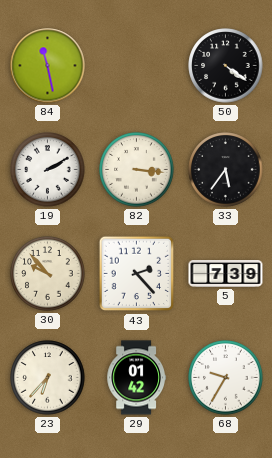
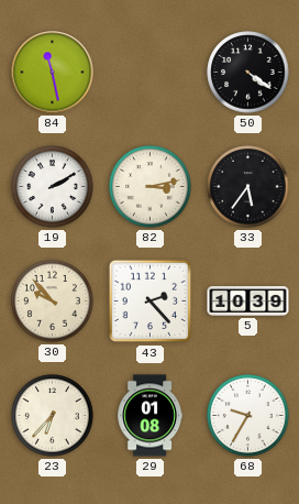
82: 3:16 -> 3:13 (151, 187)
5: 7:39 -> 10:39 (248, 302)
29: 01:42 -> 01:08 (149, 416)
